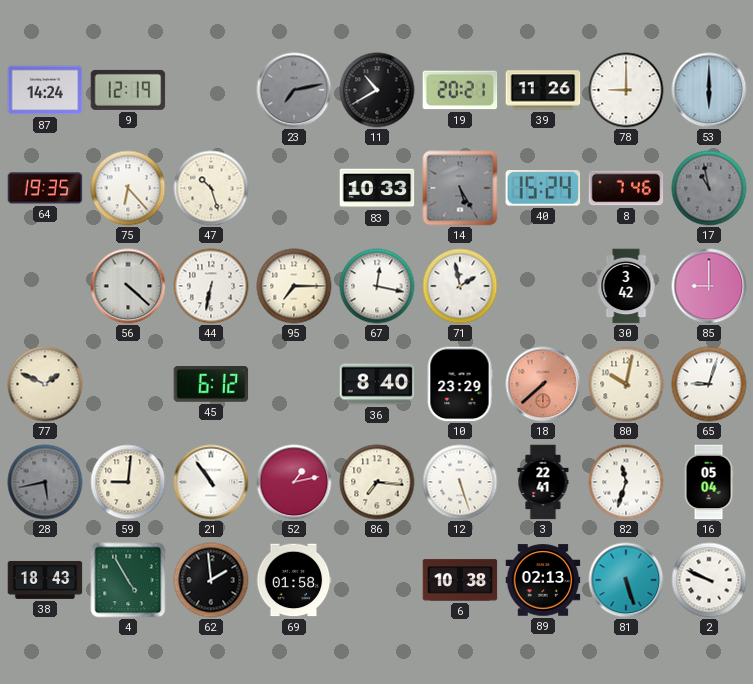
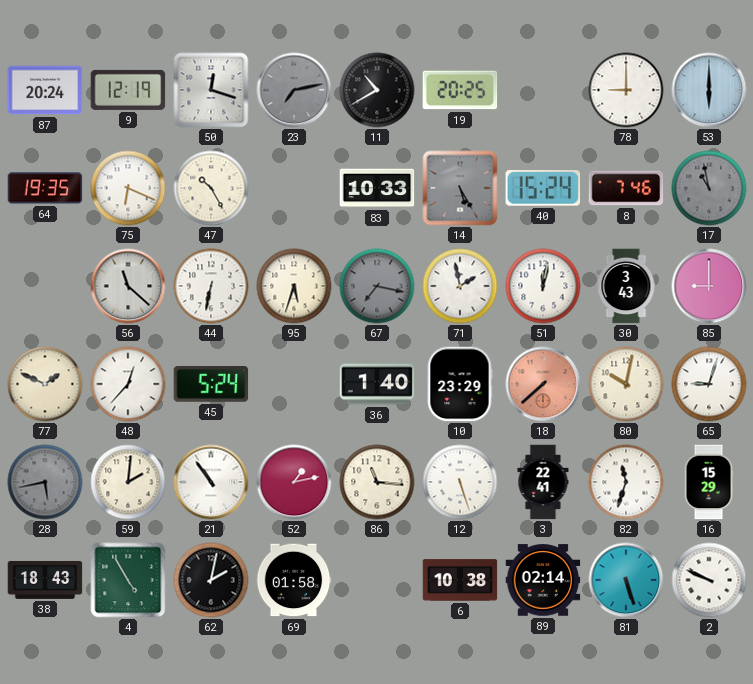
87: 14:24 -> 20:24 (45, 90)
50: none -> 12:18 (211, 90)
19: 20:21 -> 20:25 (460, 90)
39: 11:26 -> none (543, 90)
75: 6:23 -> 6:19 (128, 188)
47: 10:27 -> 10:25 (211, 188)
56: 4:22 -> 11:22 (128, 286)
95: 7:15 -> 5:33 (294, 286)
67: 12:17 -> 7:17 (377, 286)
67 dial: white -> grey (377, 286)
51: none -> 12:02 (543, 286)
30: 3:42 -> 3:43 (626, 286)
48: none -> 12:37 (128, 384)
45: 6:12 -> 5:24 (211, 385)
36: 8:40 -> 1:40 (377, 384)
59: 9:01 -> 2:01 (128, 482)
86: 7:16 -> 11:16 (377, 482)
16: 05:04 -> 15:29 (709, 482)
62: 1:59 -> 2:02 (211, 580)
89: 02:13 -> 02:14 (543, 580)
